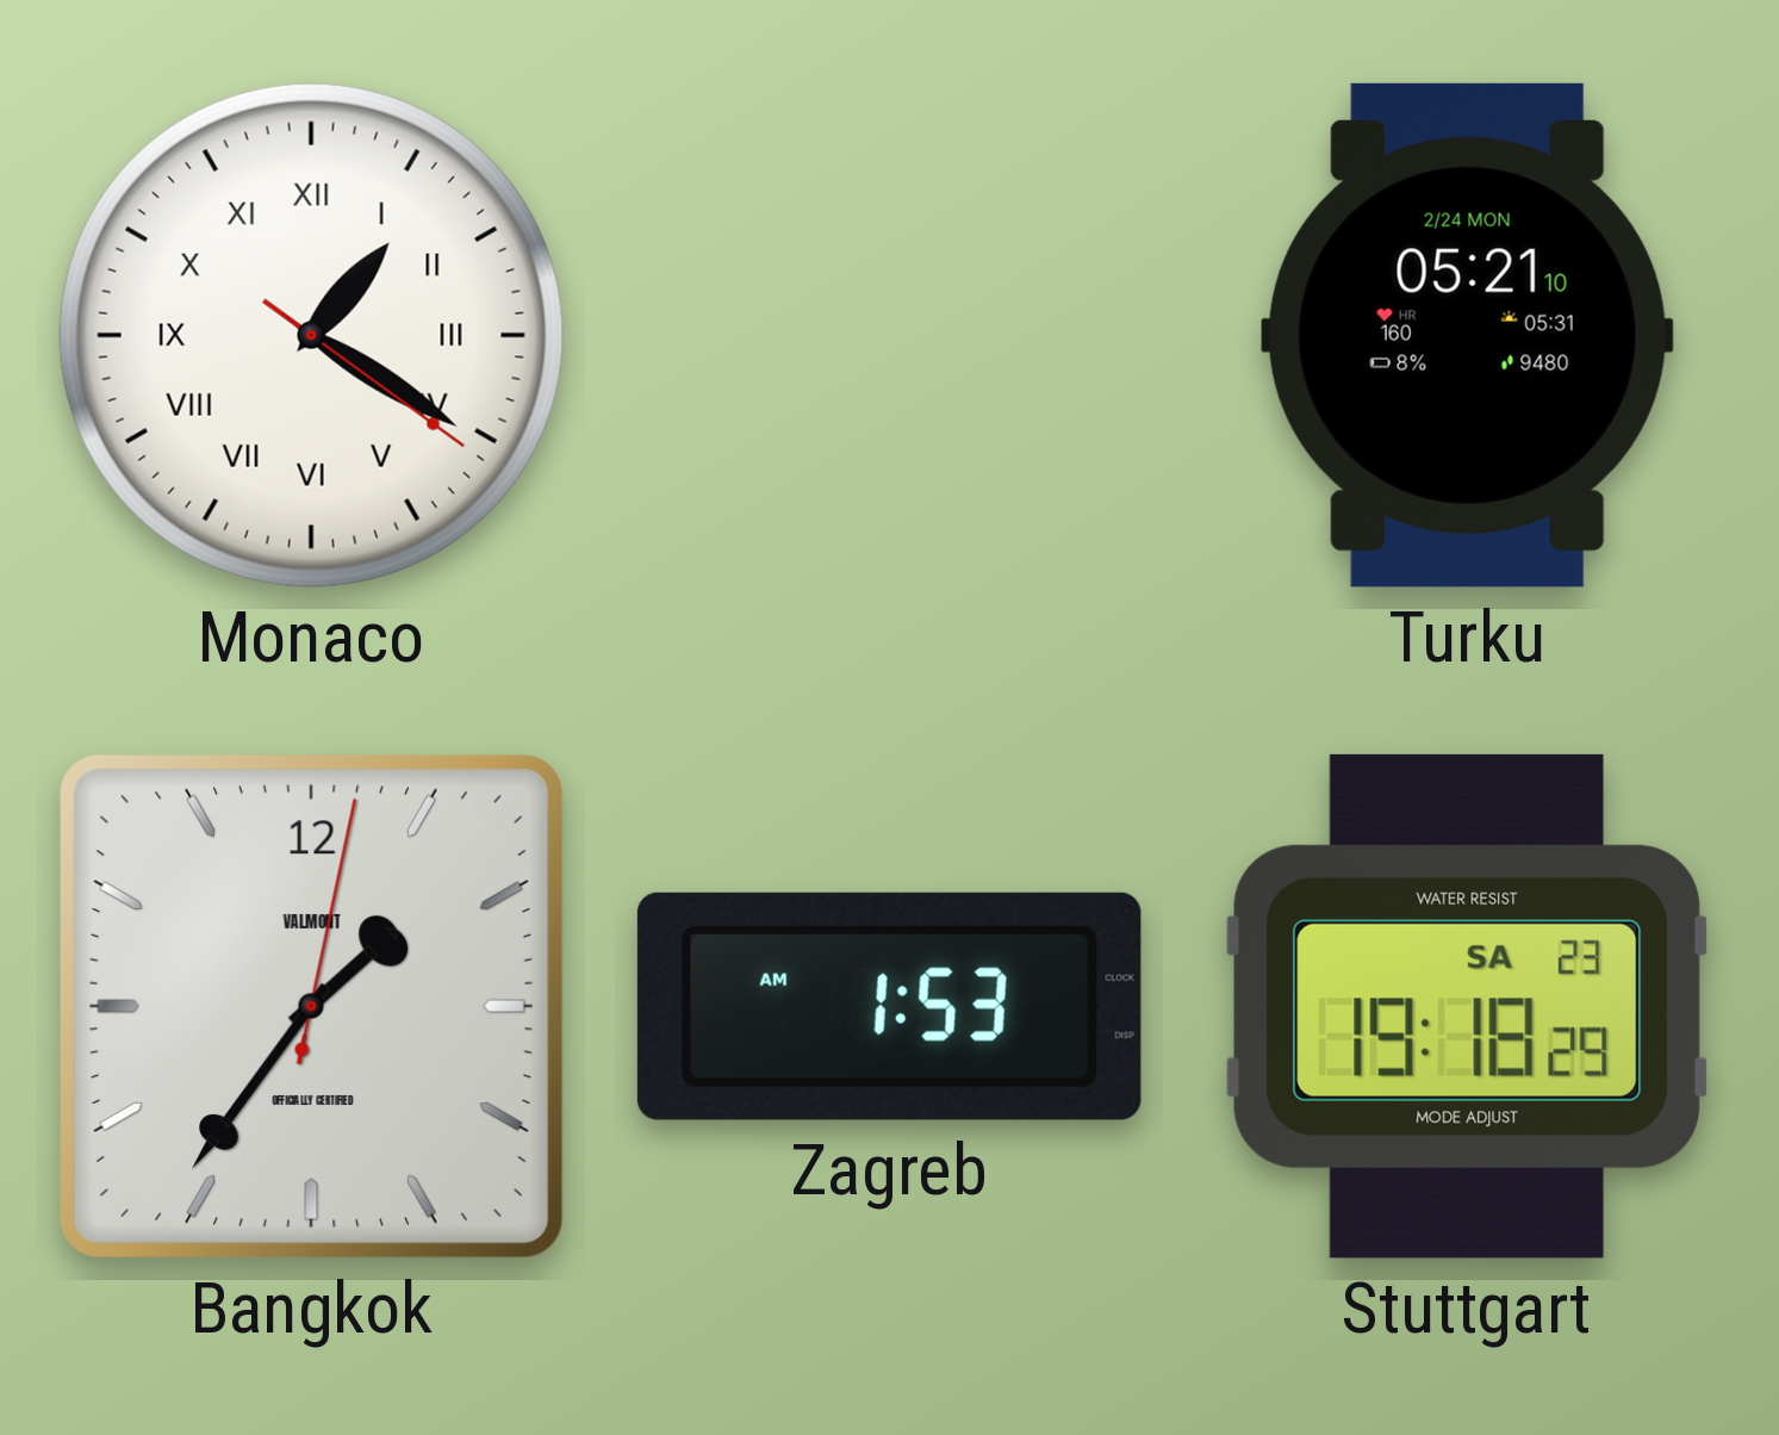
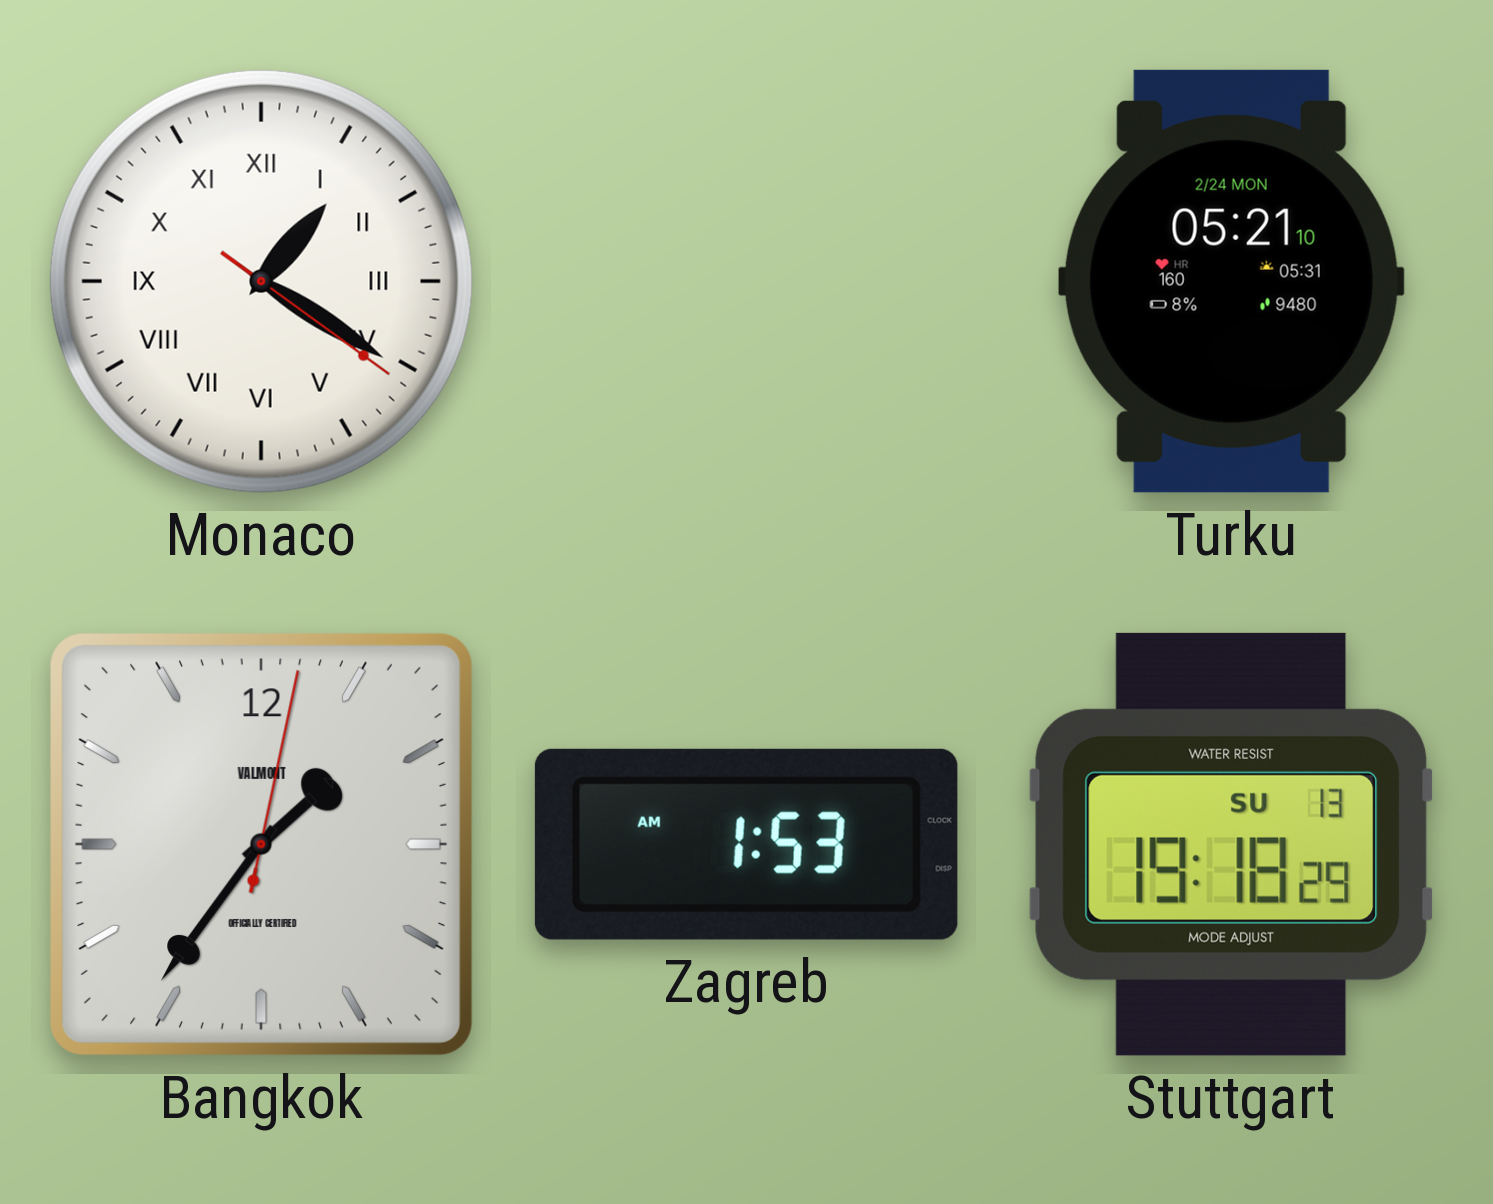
Stuttgart date: SA 23 -> SU 13 (1232, 844)
